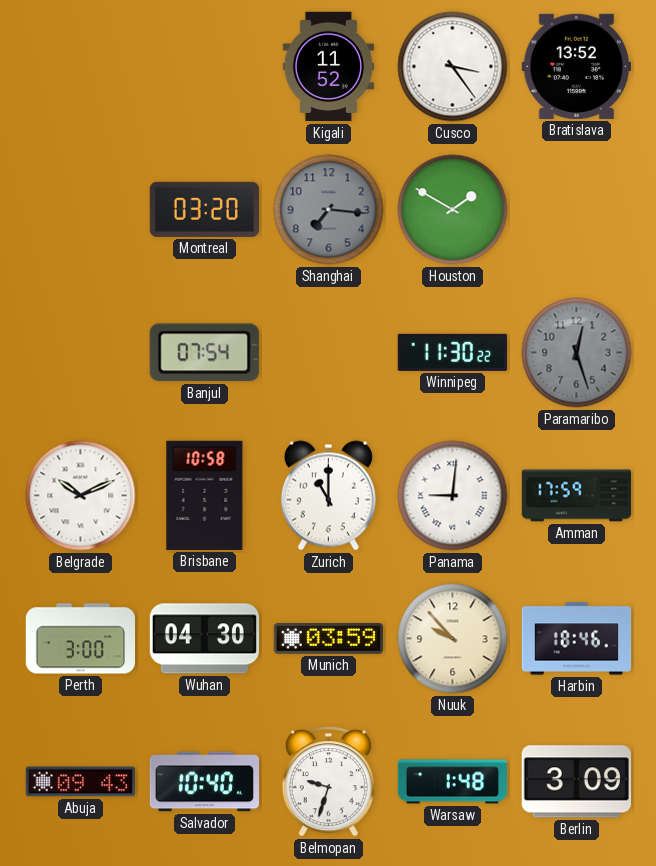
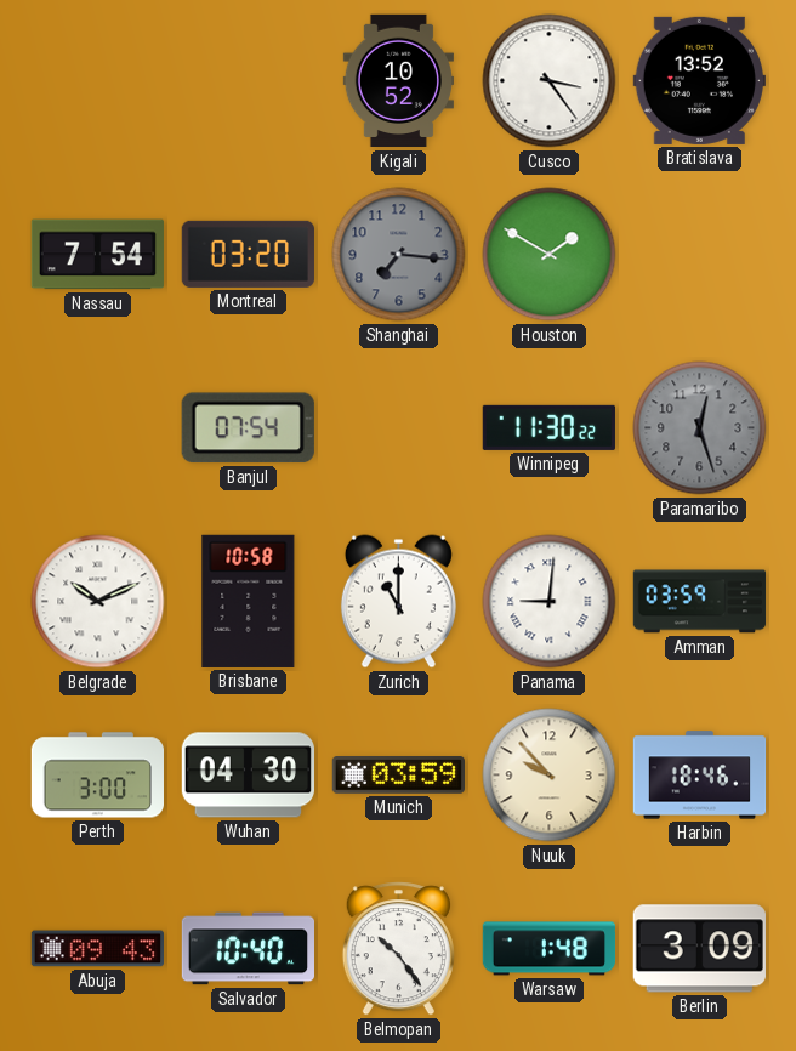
Kigali: 11:52 -> 10:52 (398, 81)
Nassau: none -> 7:54 (97, 255)
Amman: 17:59 -> 03:59 (700, 602)
Belmopan: 9:33 -> 10:24 (398, 949)
